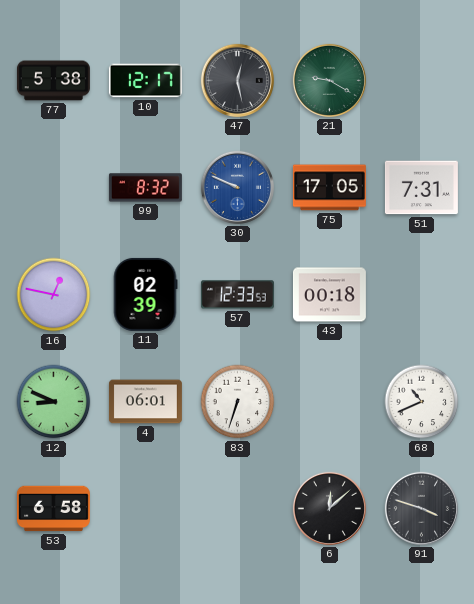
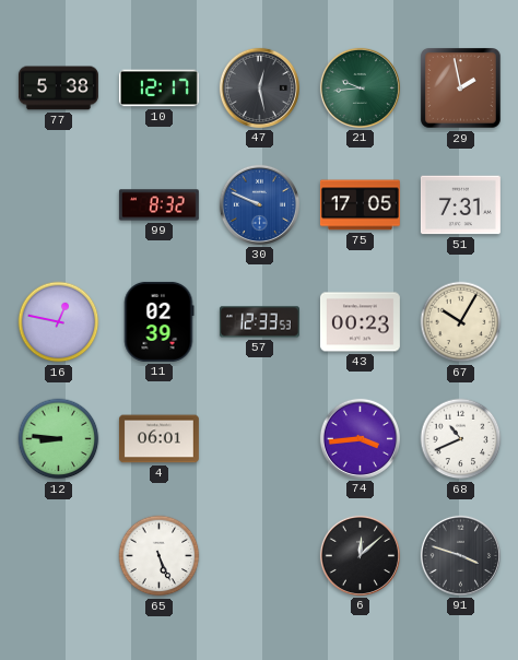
21: 9:20 -> 9:44 (360, 87)
29: none -> 1:58 (461, 89)
43: 00:18 -> 00:23 (360, 322)
67: none -> 10:05 (461, 322)
12: 8:49 -> 8:46 (59, 439)
83: 6:33 -> none (238, 402)
74: none -> 3:44 (360, 438)
53: 6:58 -> none (53, 509)
65: none -> 5:26 (160, 556)
